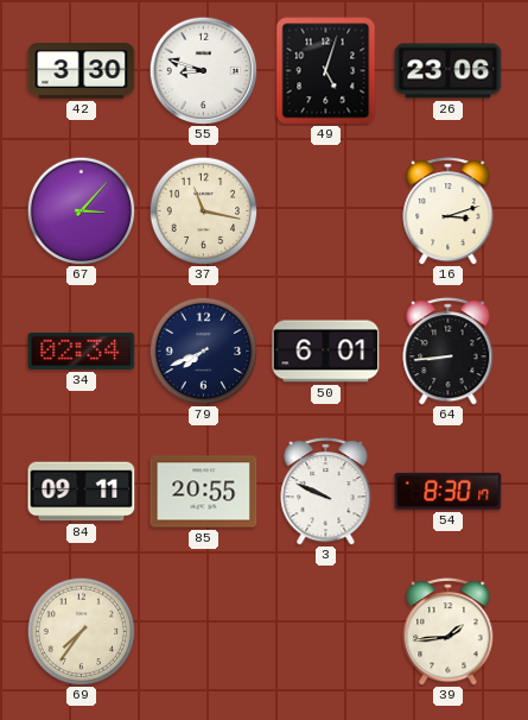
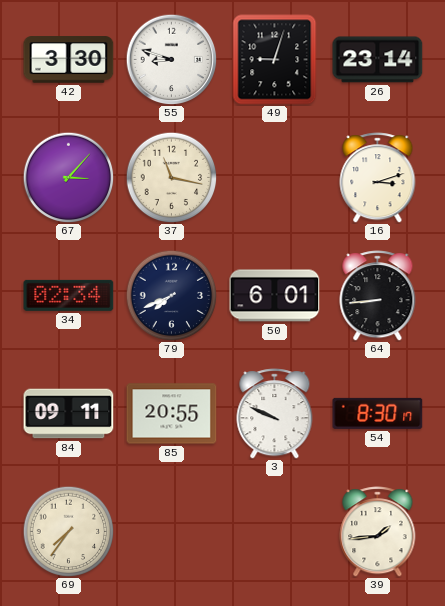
49: 5:03 -> 9:03 (275, 60)
26: 23:06 -> 23:14 (378, 60)
